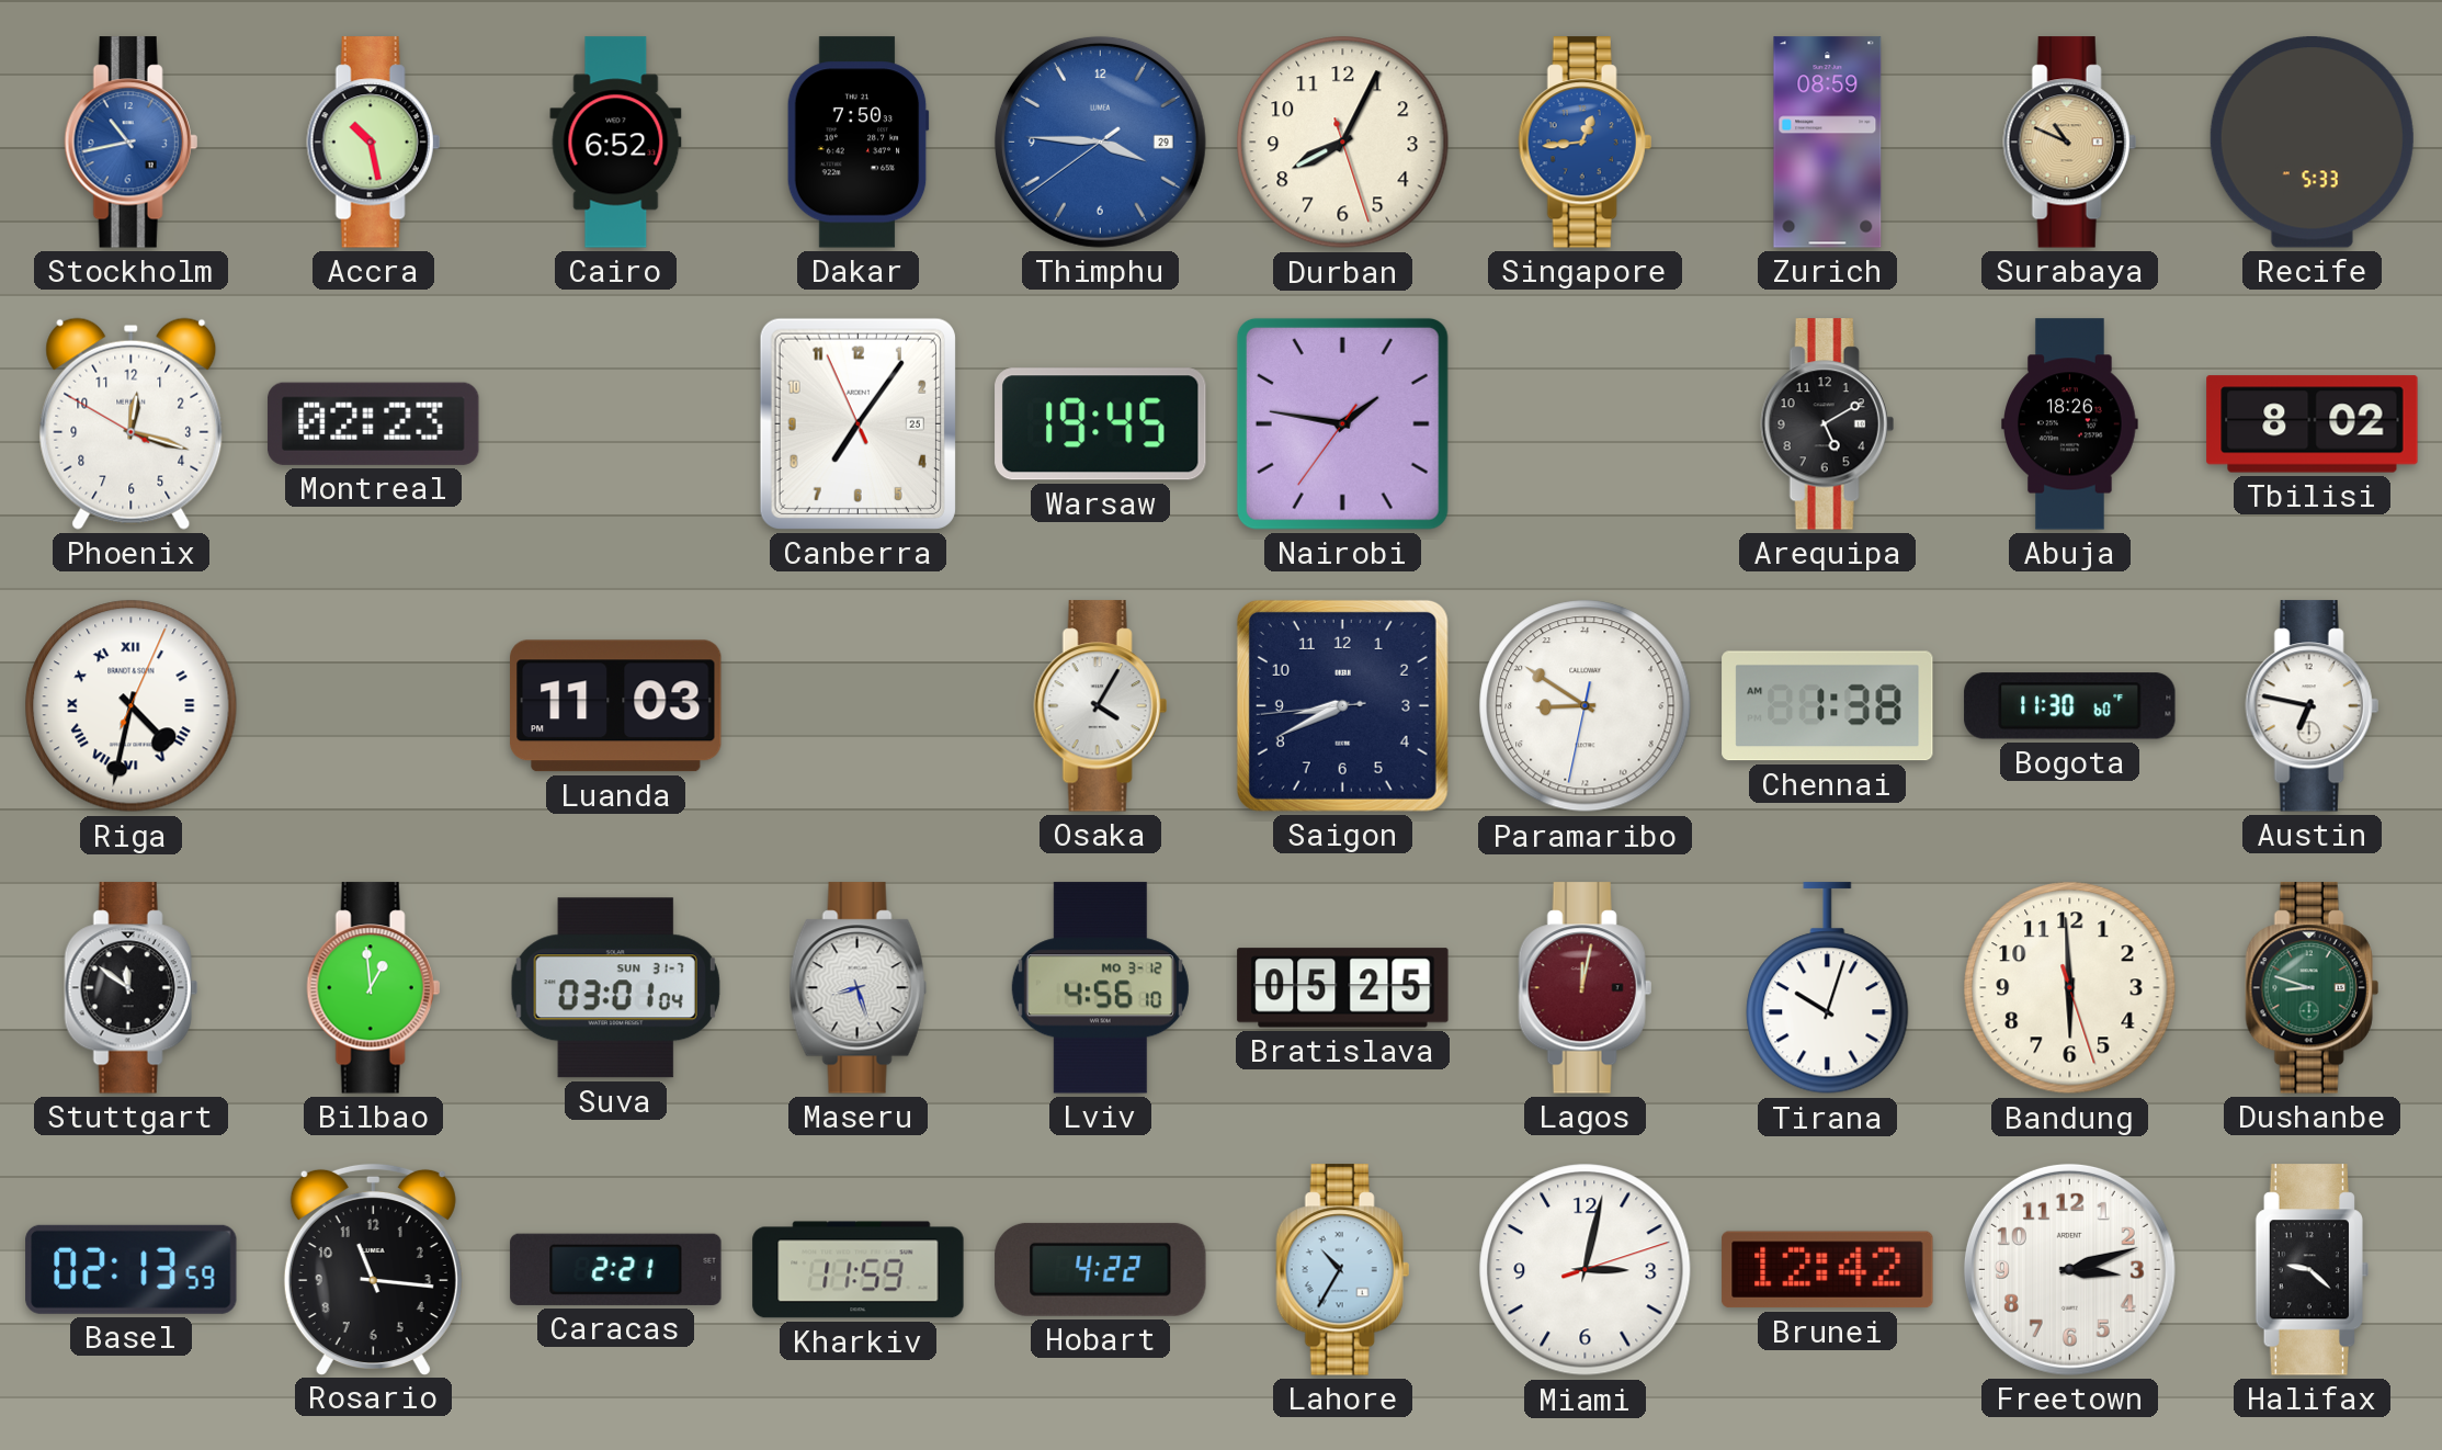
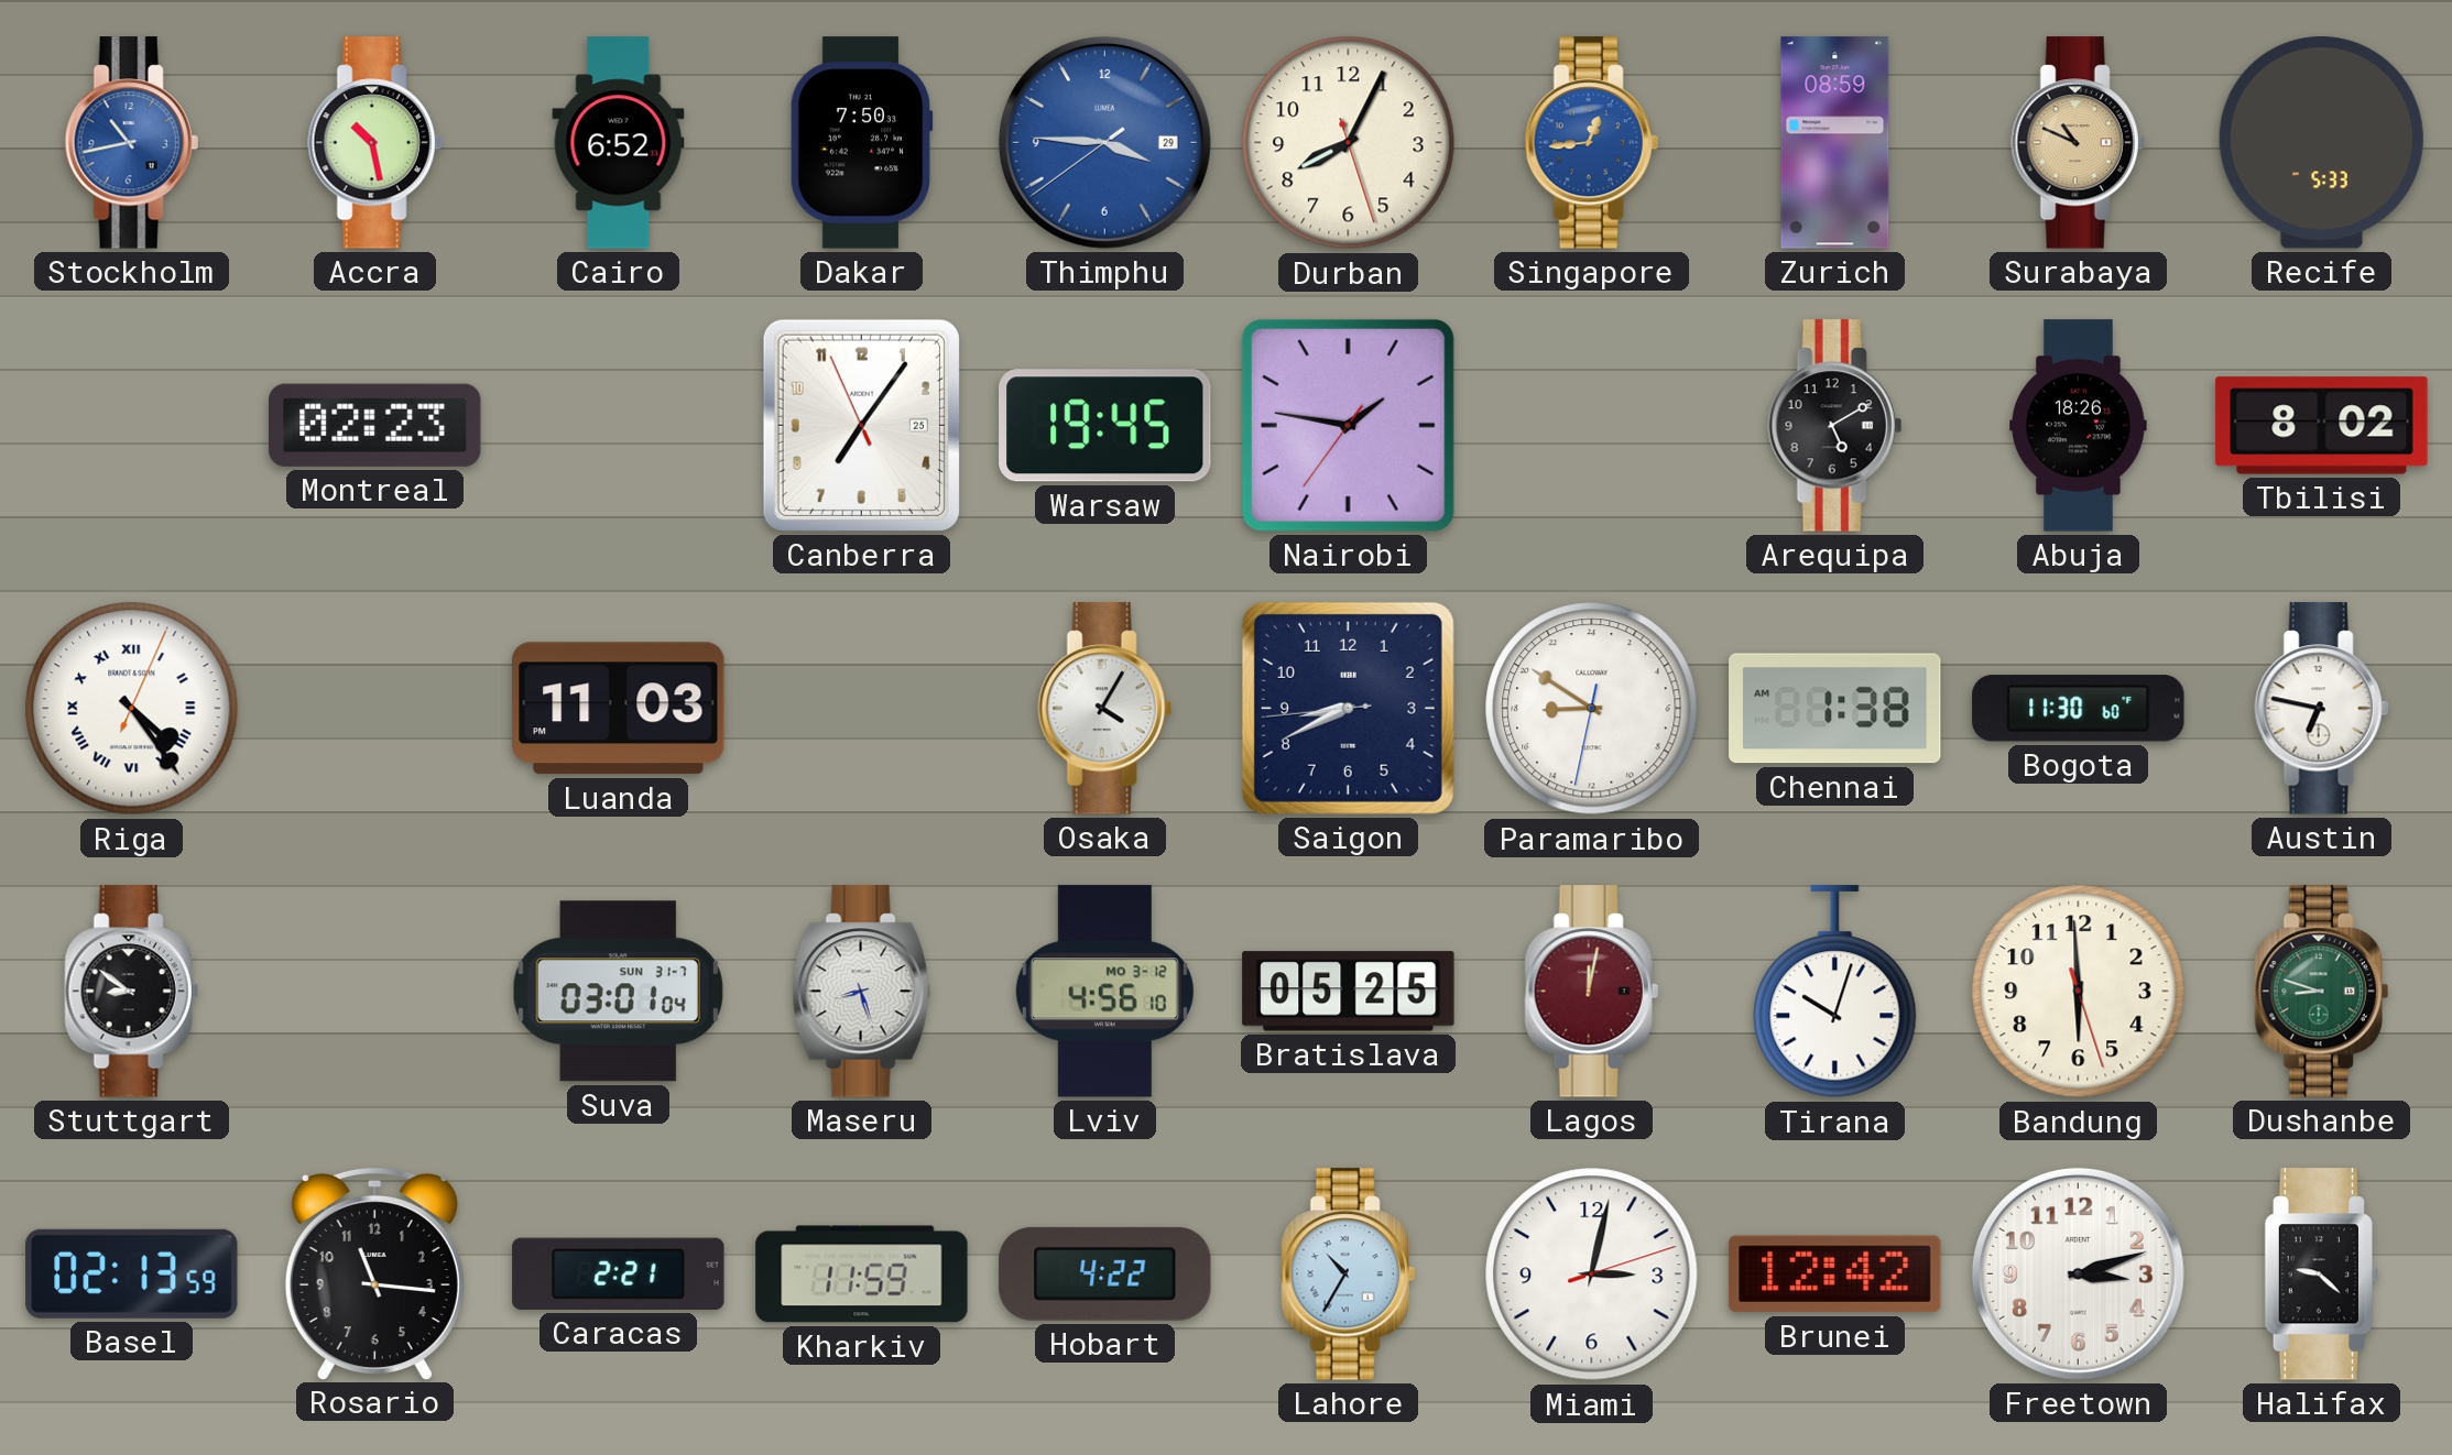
Phoenix: 12:17 -> none (132, 423)
Riga: 4:32 -> 4:24 (132, 709)
Stuttgart: 11:51 -> 8:51 (131, 992)
Bilbao: 12:59 -> none (373, 988)
